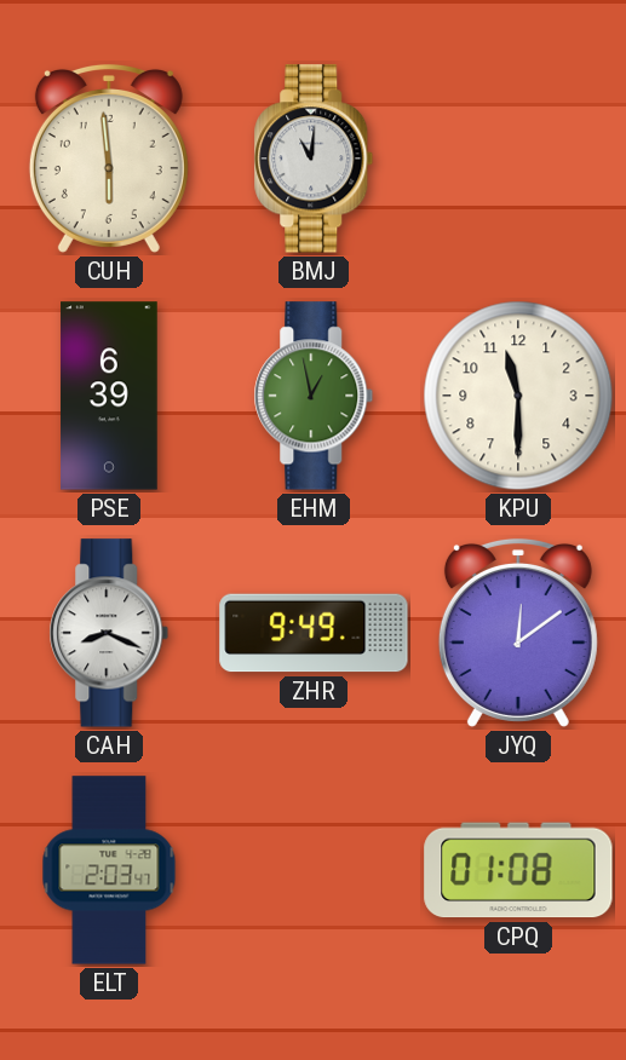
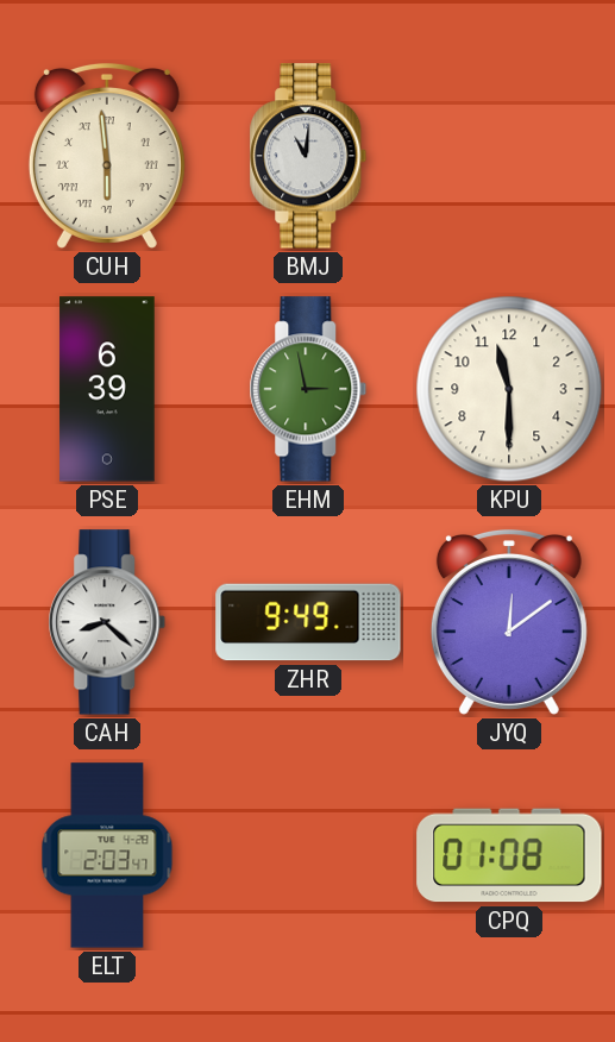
CUH numerals: Arabic -> Roman (107, 156)
EHM: 12:58 -> 2:58 (308, 389)
CAH: 8:19 -> 8:22 (107, 622)
